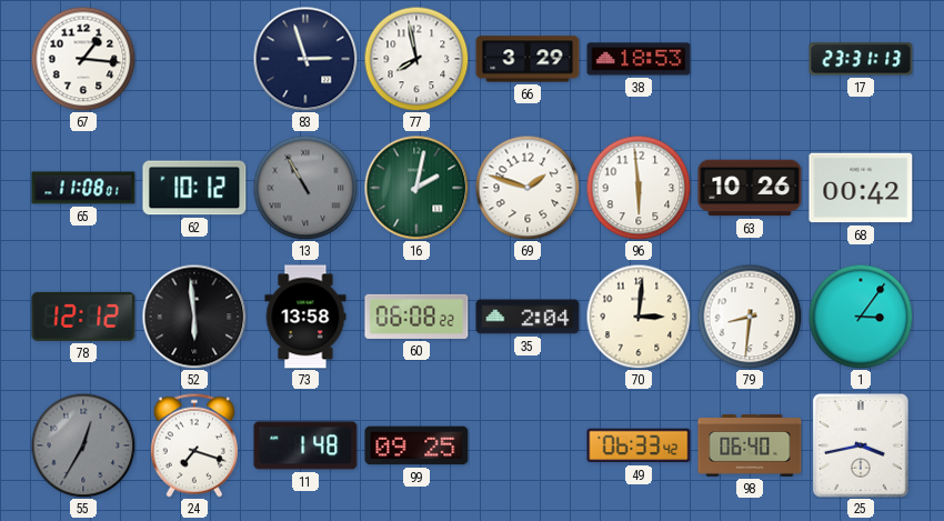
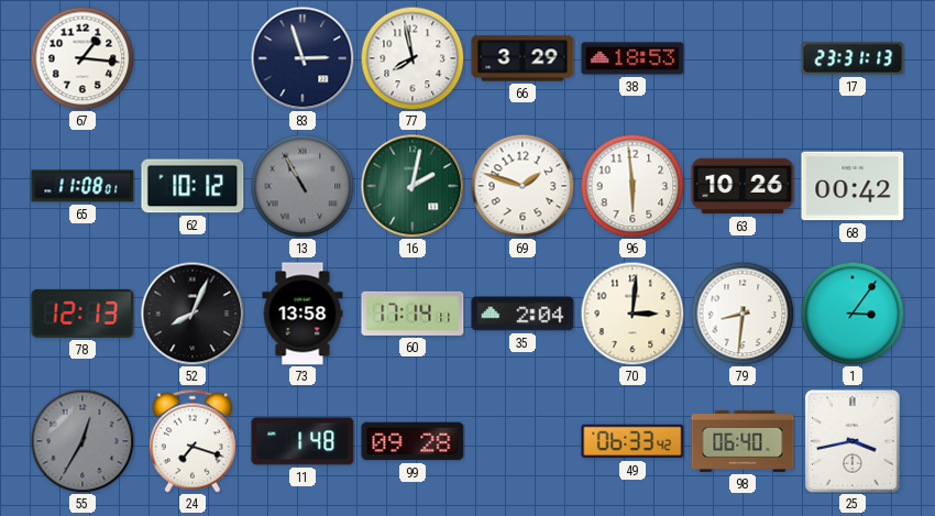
78: 12:12 -> 12:13 (82, 314)
52: 5:59 -> 8:04 (193, 314)
60: 06:08 -> 17:14 (413, 314)
99: 09:25 -> 09:28 (413, 441)
